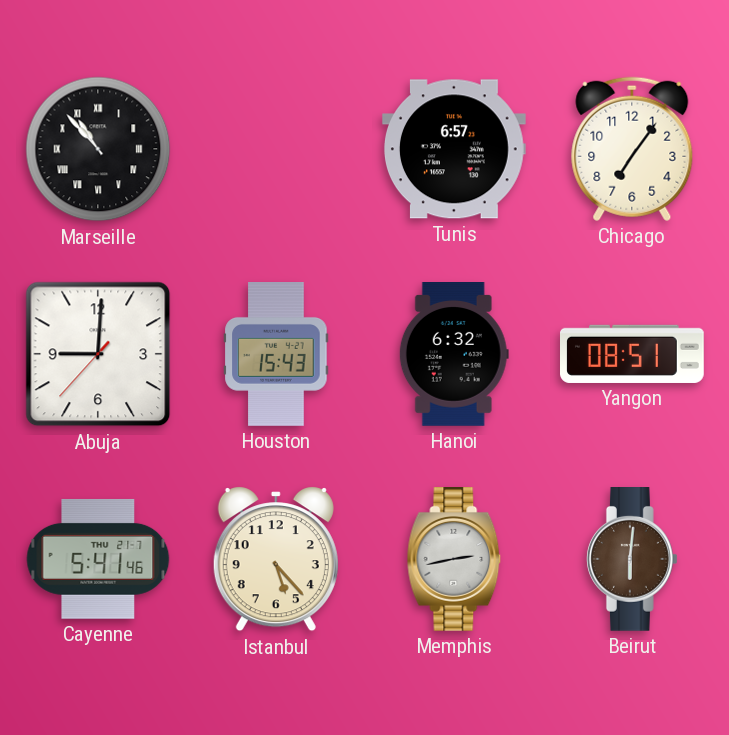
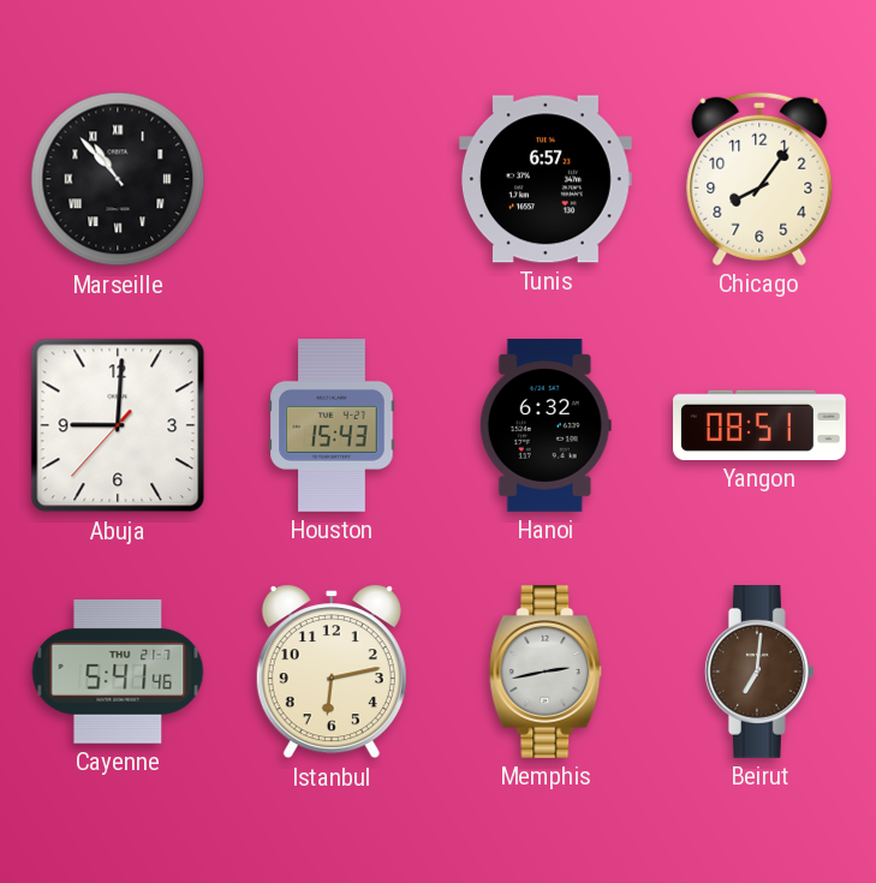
Chicago: 7:06 -> 8:06 (759, 179)
Istanbul: 5:23 -> 6:13 (332, 672)
Beirut: 6:01 -> 7:01 (759, 673)
